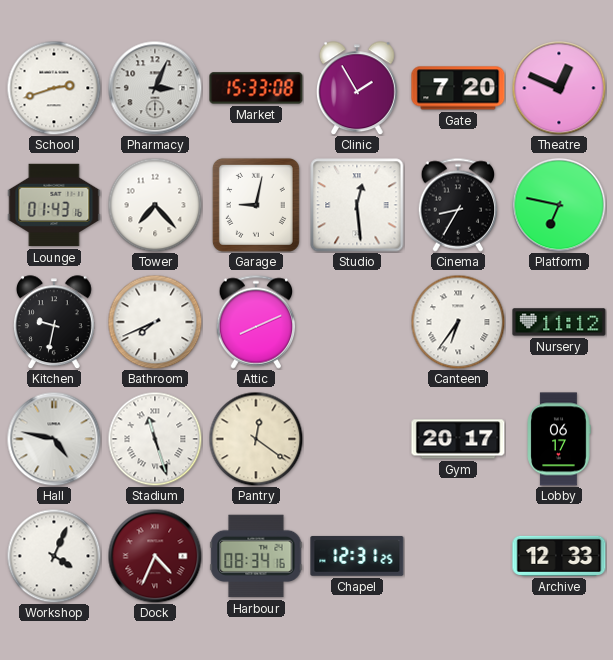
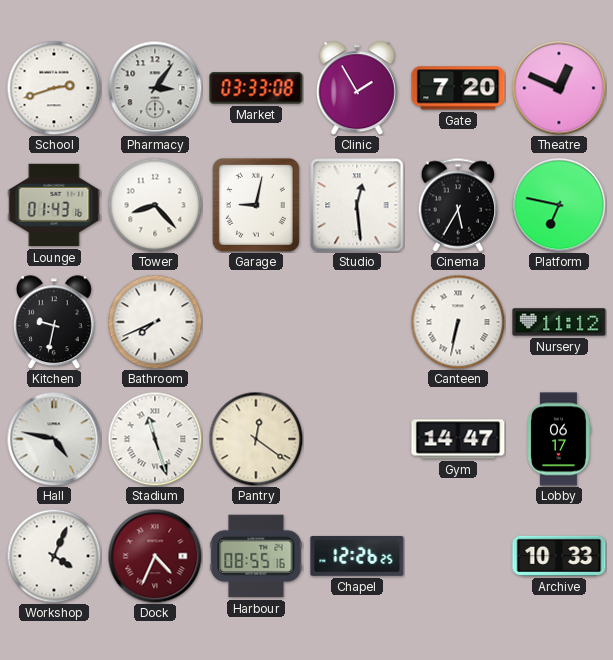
Pharmacy: 3:04 -> 3:06 (155, 88)
Market: 15:33 -> 03:33 (256, 88)
Tower: 7:23 -> 8:23 (155, 205)
Cinema: 8:35 -> 5:35 (458, 205)
Attic: 8:11 -> none (256, 322)
Canteen: 6:36 -> 6:32 (458, 322)
Gym: 20:17 -> 14:47 (458, 439)
Harbour: 08:34 -> 08:55 (256, 556)
Chapel: 12:31 -> 12:26 (357, 556)
Archive: 12:33 -> 10:33 (559, 556)
